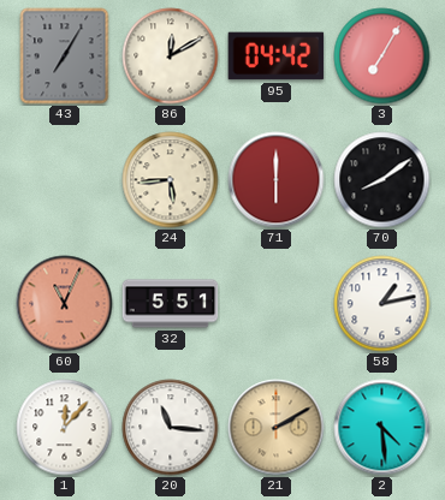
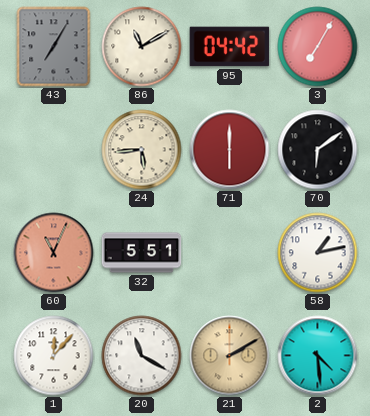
86: 12:10 -> 11:10 (142, 47)
70: 8:09 -> 6:09 (318, 150)
20: 11:16 -> 11:20 (142, 356)
